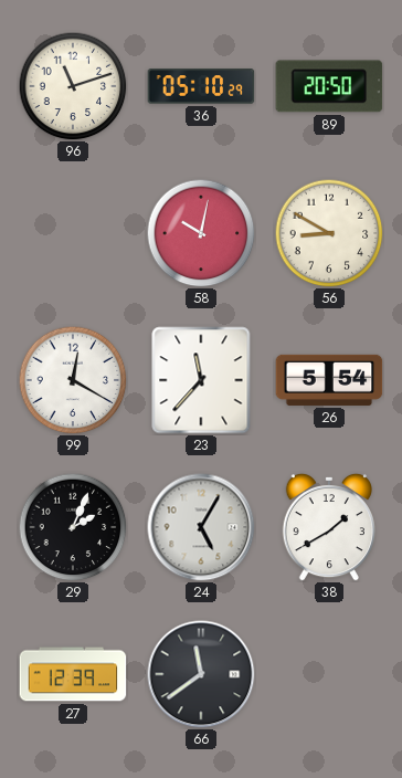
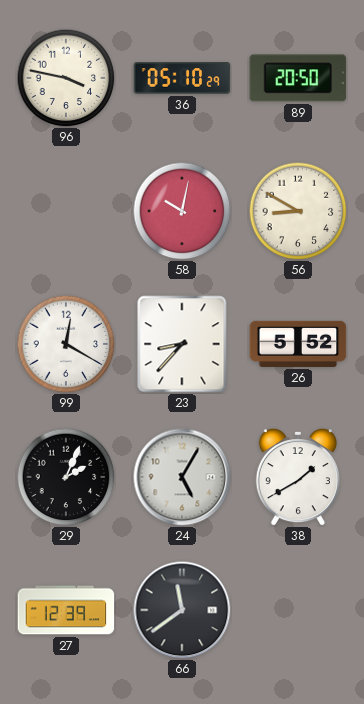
96: 11:12 -> 3:47 (66, 78)
23: 11:37 -> 8:37 (182, 344)
26: 5:54 -> 5:52 (298, 344)
